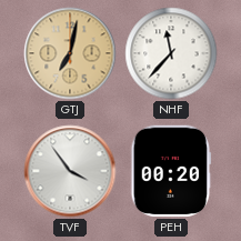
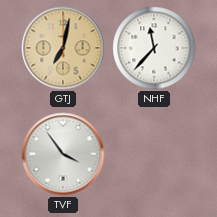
PEH: 00:20 -> none (171, 171)
